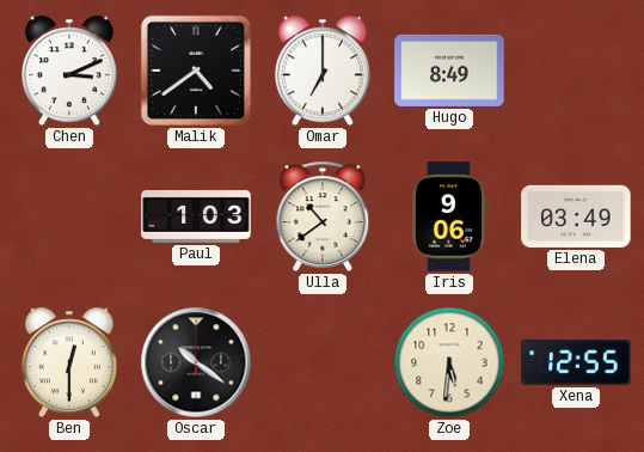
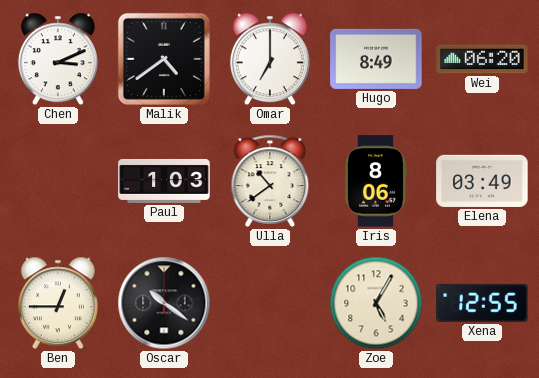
Wei: none -> 06:20 (482, 59)
Iris: 9:06 -> 8:06 (375, 181)
Ben: 12:30 -> 12:45 (58, 303)
Zoe: 5:31 -> 5:05 (376, 303)
